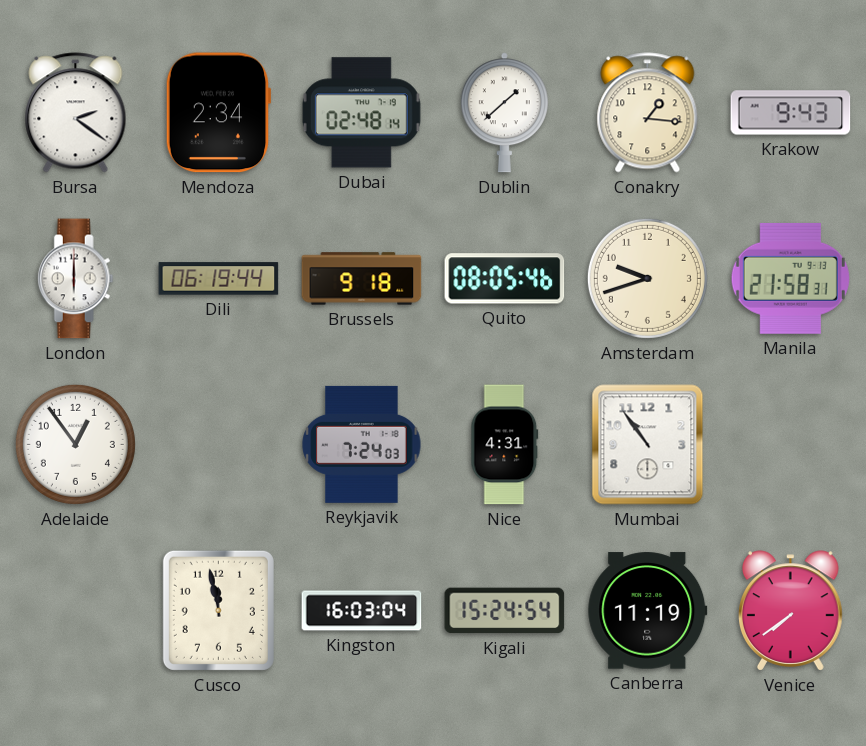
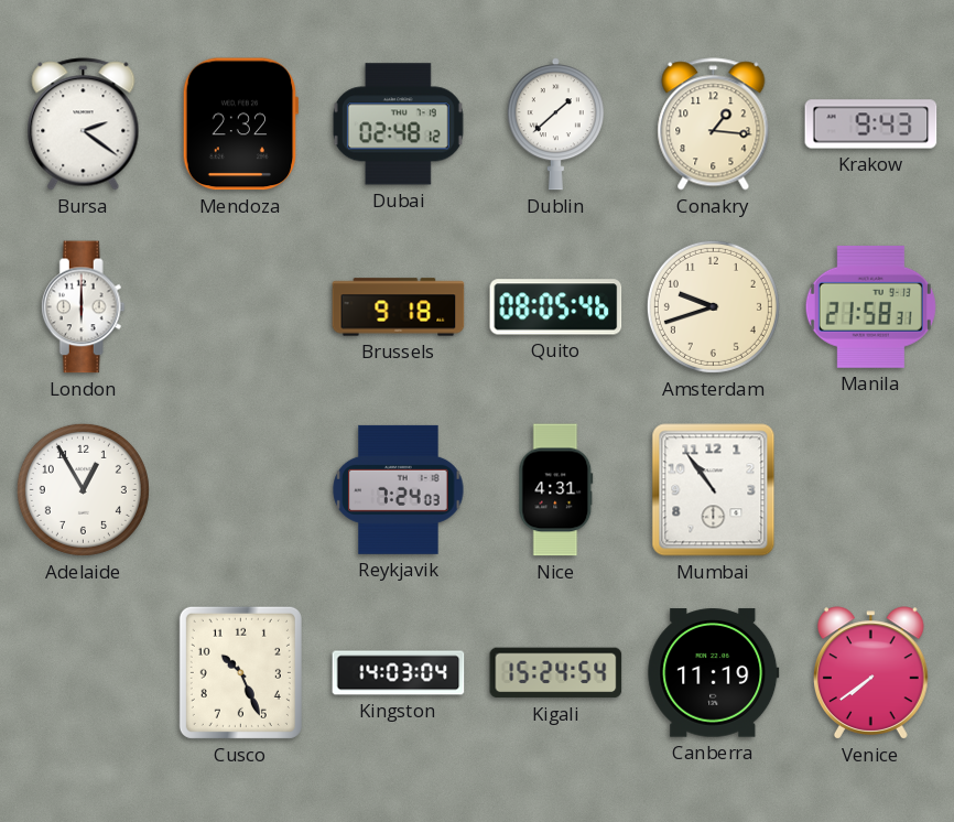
Mendoza: 2:34 -> 2:32 (240, 125)
Dubai: 02:48:14 -> 02:48:12 (398, 125)
Dili: 06:19 -> none (219, 279)
Adelaide: 12:54 -> 12:55 (83, 489)
Cusco: 11:58 -> 10:26 (240, 672)
Kingston: 16:03 -> 14:03 (399, 673)
